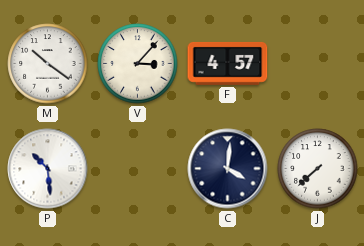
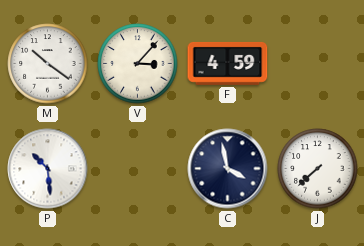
F: 4:57 -> 4:59 (228, 63)
C: 4:01 -> 3:58 (228, 169)
